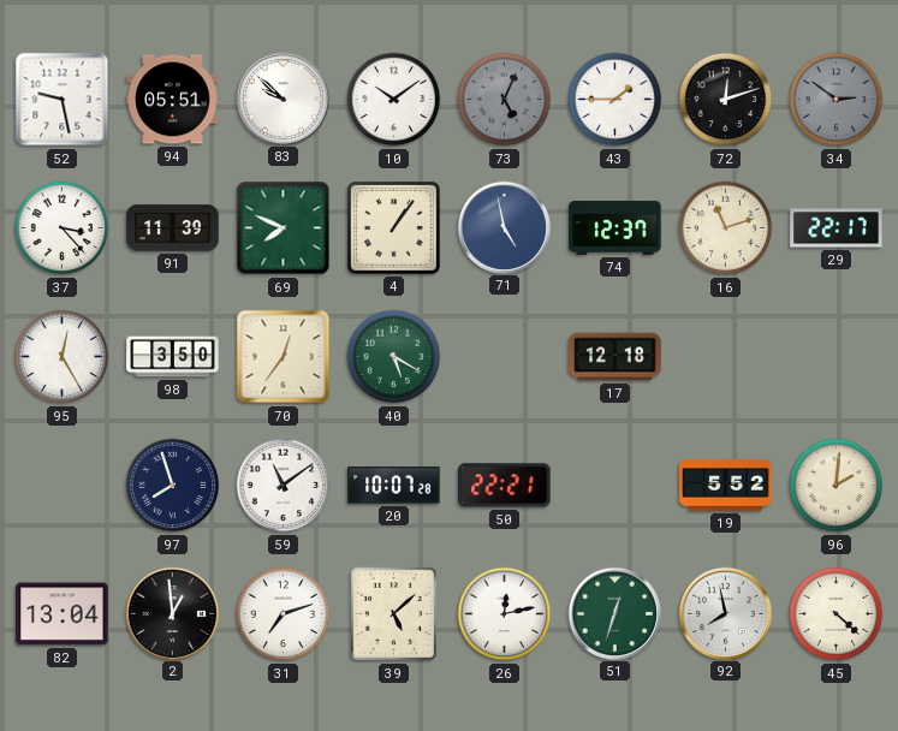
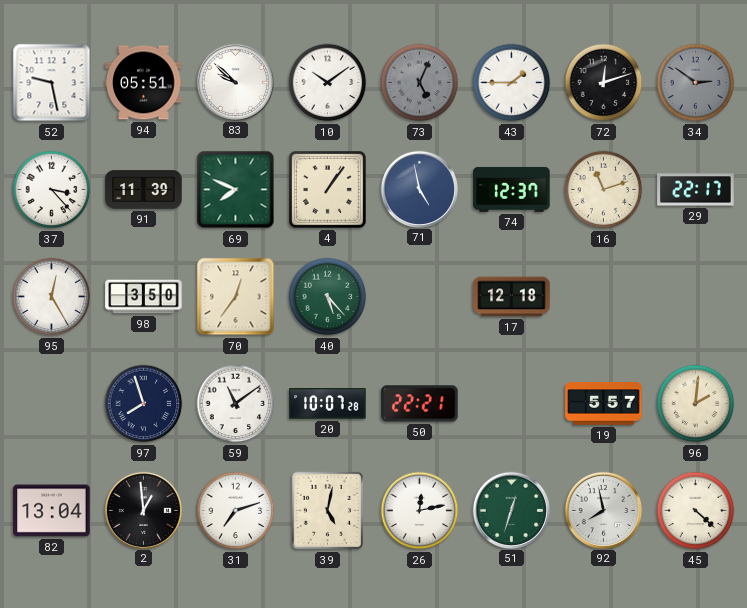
40: 5:20 -> 5:23 (328, 297)
19: 5:52 -> 5:57 (604, 404)
39: 5:08 -> 5:02 (327, 511)
